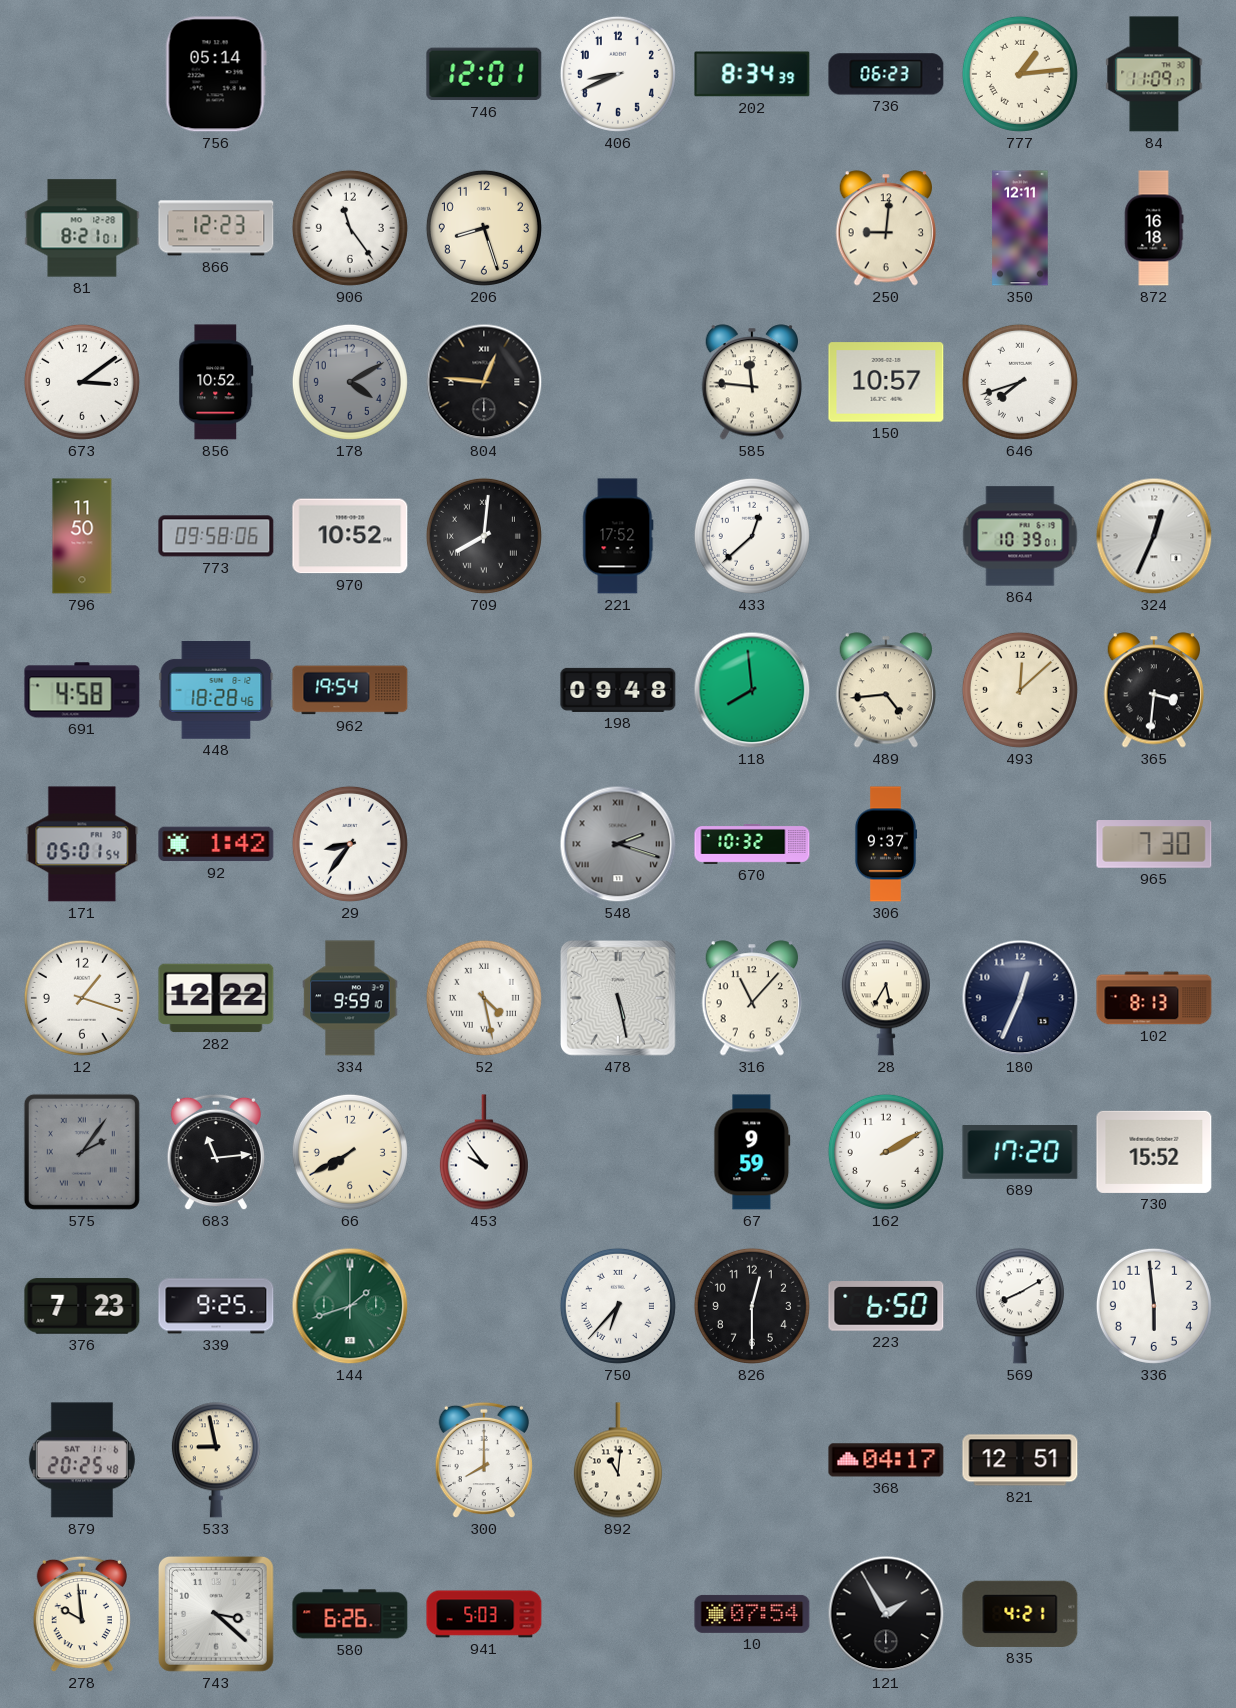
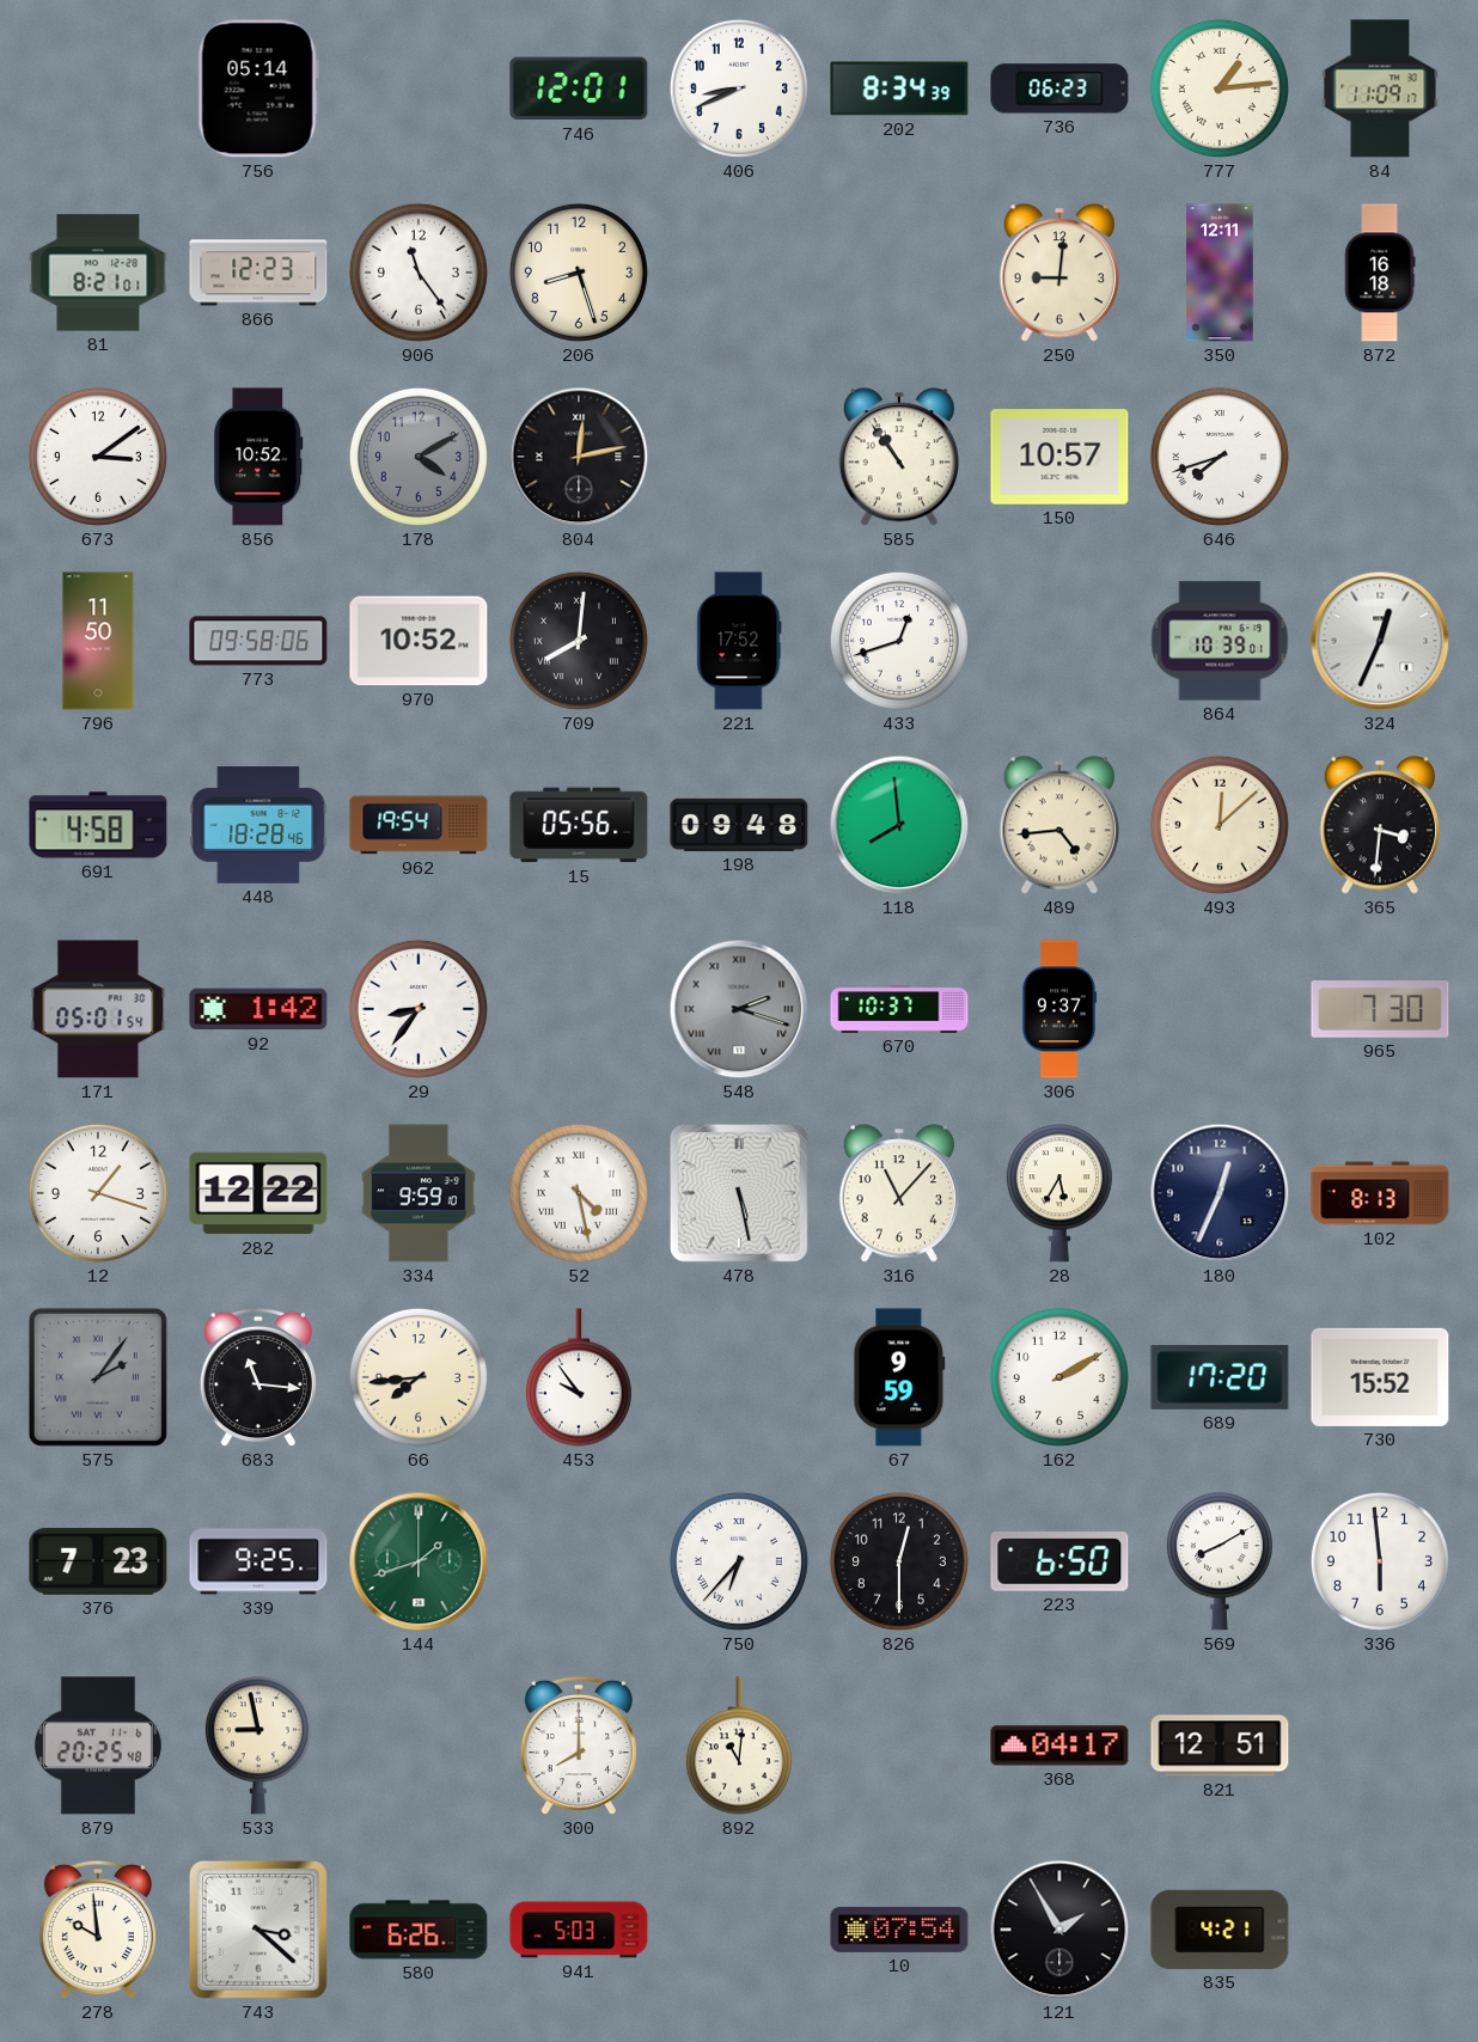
804: 12:46 -> 12:13 (579, 457)
585: 11:46 -> 10:54 (898, 457)
433: 12:38 -> 12:42 (899, 641)
15: none -> 05:56 (579, 825)
670: 10:32 -> 10:37 (899, 1010)
683: 11:14 -> 11:16 (258, 1377)
66: 7:40 -> 7:44 (419, 1377)
